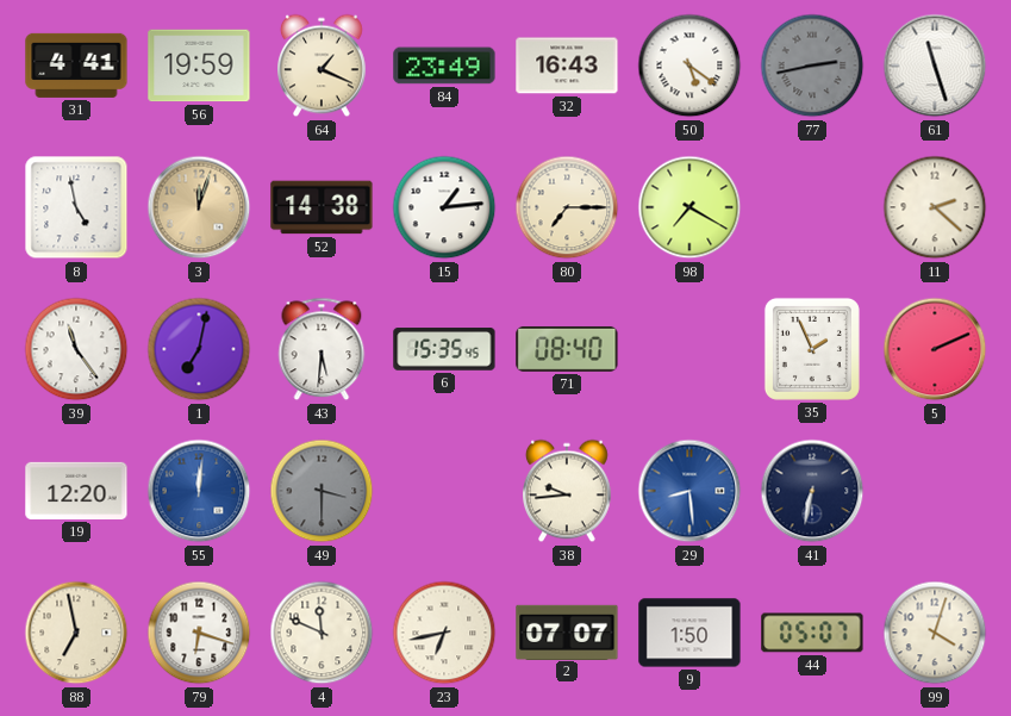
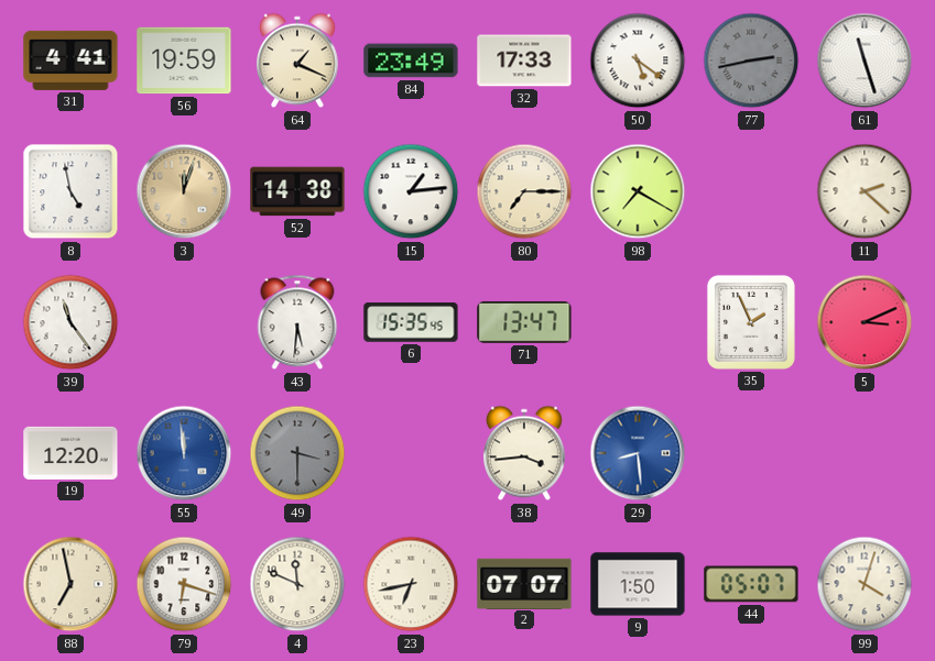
32: 16:43 -> 17:33 (524, 60)
1: 7:02 -> none (199, 349)
71: 08:40 -> 13:47 (524, 322)
5: 2:11 -> 3:11 (865, 322)
55: 12:01 -> 11:59 (184, 453)
38: 9:44 -> 3:44 (525, 453)
41: 6:32 -> none (812, 491)
